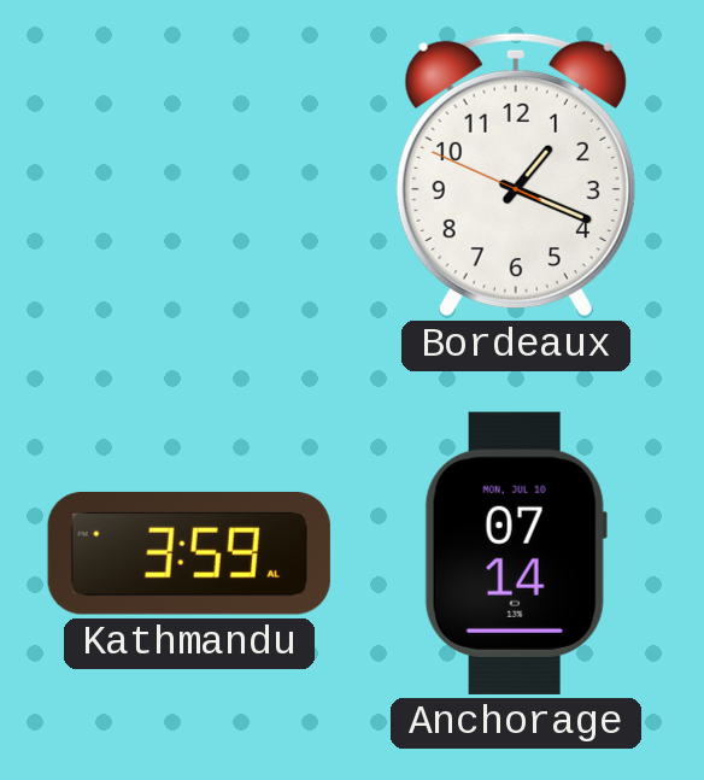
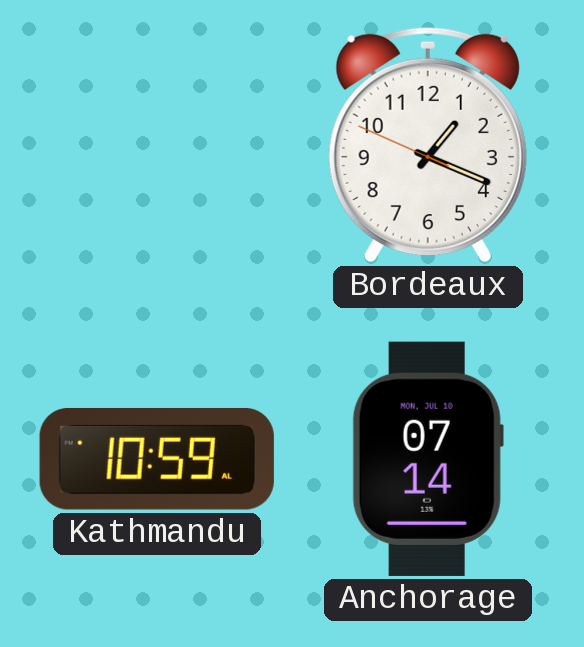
Kathmandu: 3:59 -> 10:59 (157, 459)
